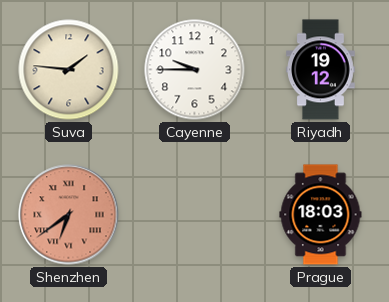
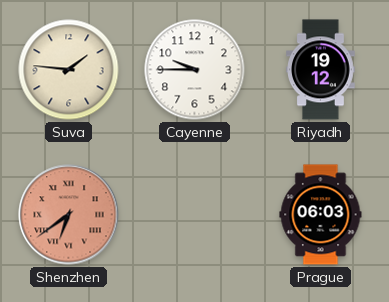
Prague: 18:03 -> 06:03 (321, 215)
